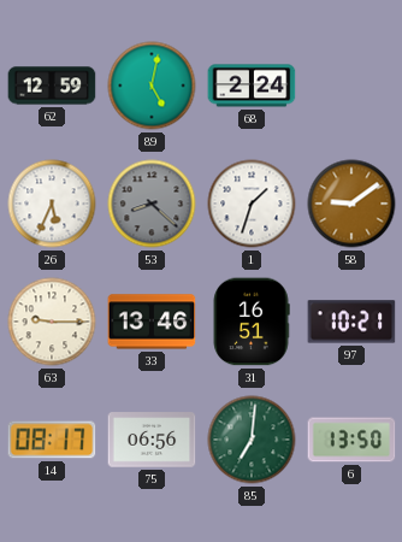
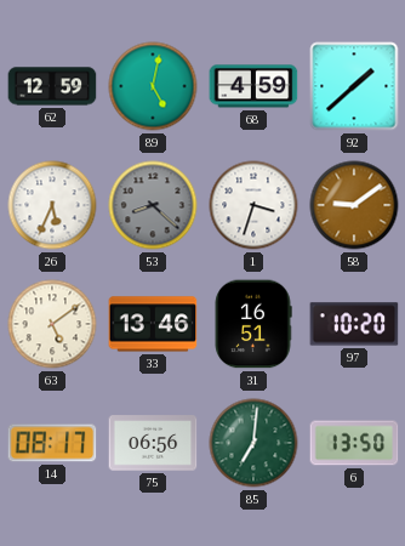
68: 2:24 -> 4:59 (253, 86)
92: none -> 1:38 (354, 86)
1: 1:33 -> 3:33 (253, 205)
63: 9:15 -> 5:09 (52, 324)
97: 10:21 -> 10:20 (354, 324)
